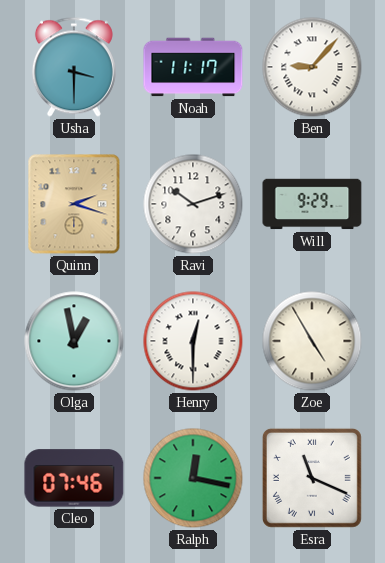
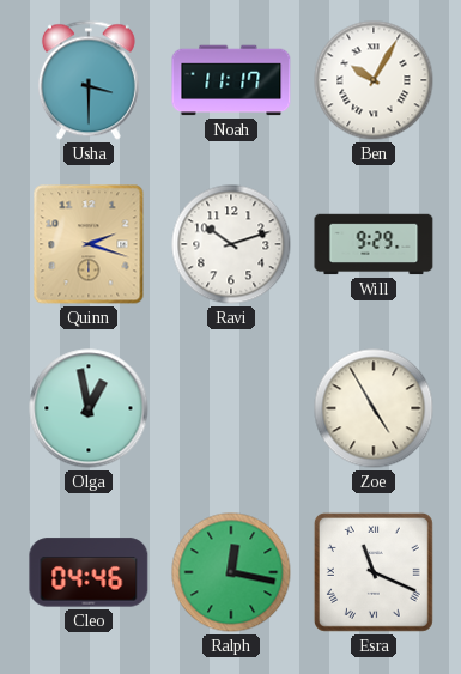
Ben: 9:07 -> 10:05 (374, 80)
Henry: 12:30 -> none (193, 341)
Cleo: 07:46 -> 04:46 (89, 572)
